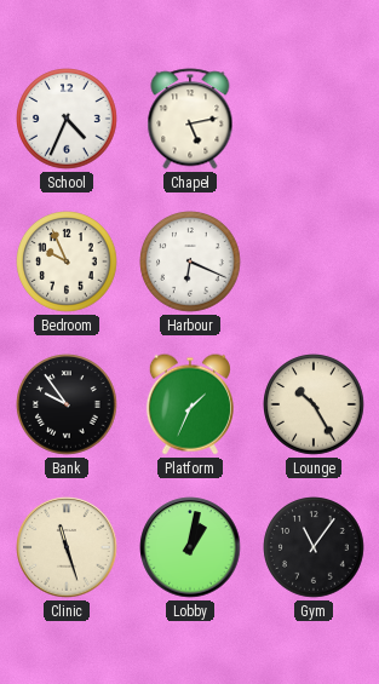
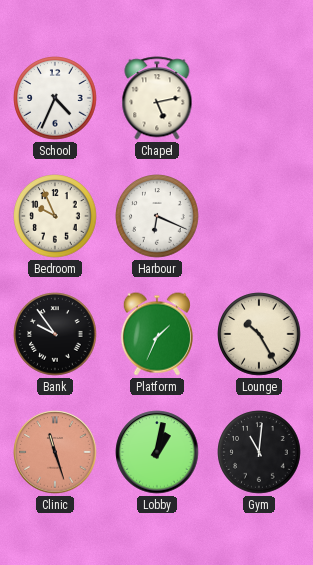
Clinic dial: cream -> salmon (55, 452)
Gym: 11:06 -> 11:01 (259, 452)
